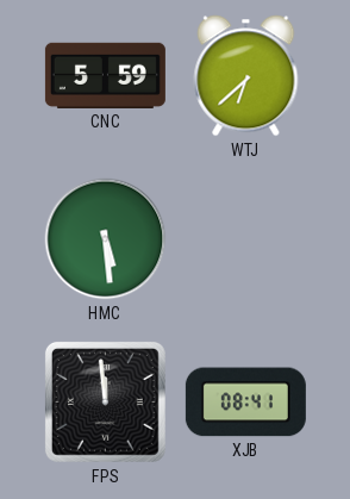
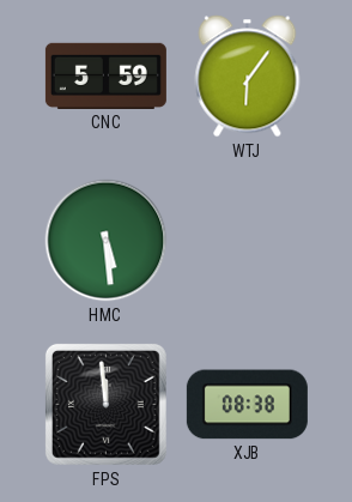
WTJ: 6:38 -> 6:06 (248, 77)
XJB: 08:41 -> 08:38 (247, 405)
